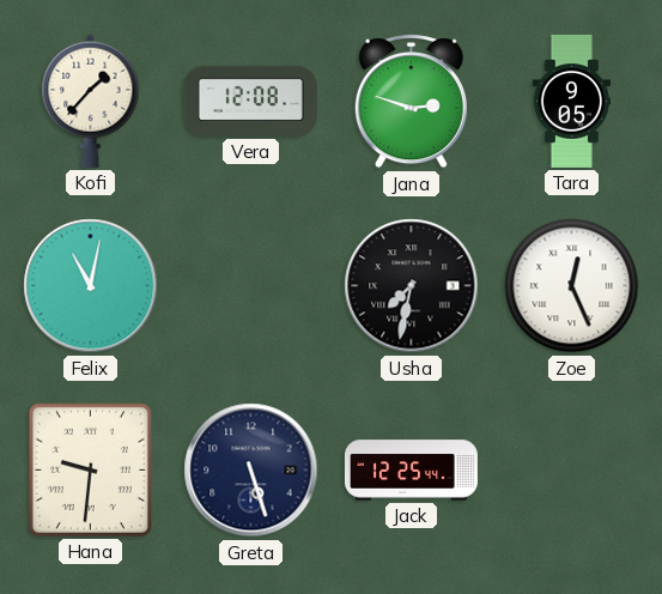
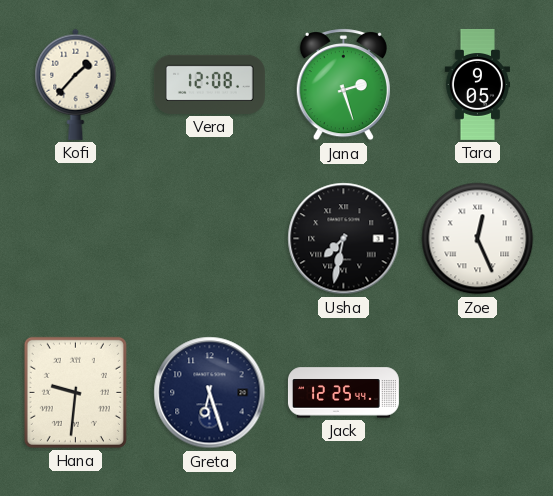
Jana: 2:48 -> 2:27 (343, 85)
Felix: 11:02 -> none (91, 286)
Greta: 5:27 -> 6:27 (210, 393)
